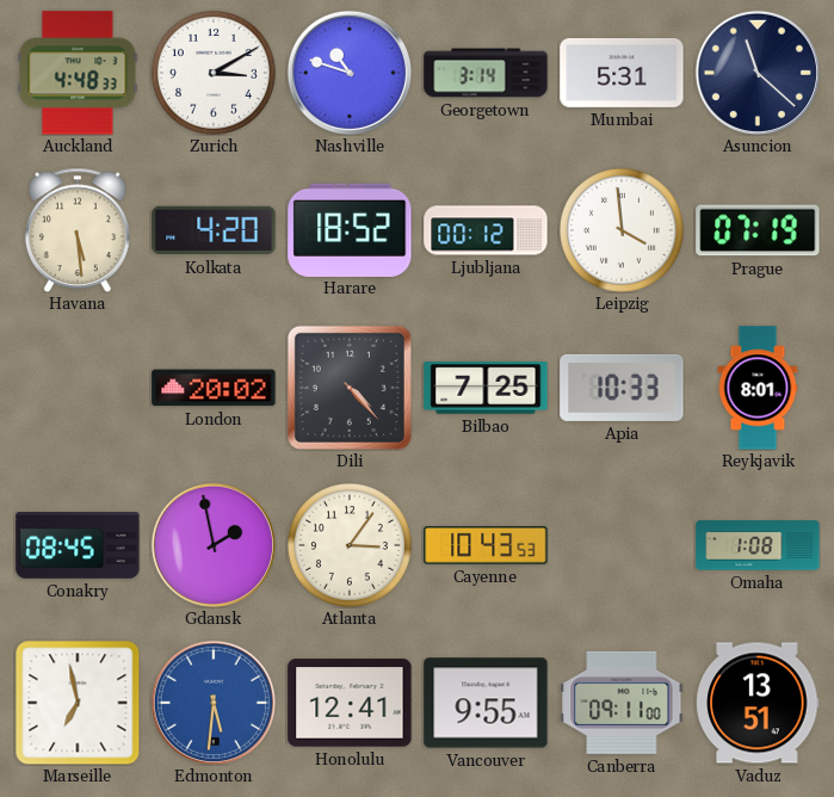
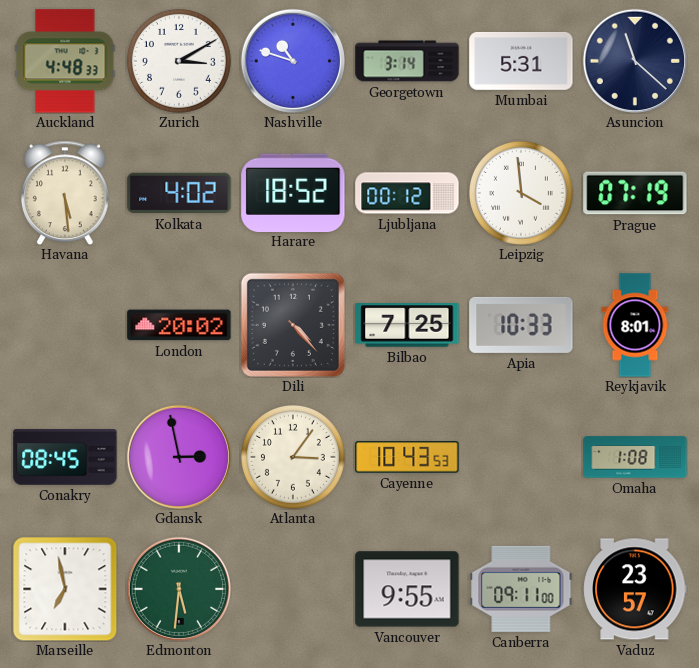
Kolkata: 4:20 -> 4:02 (179, 193)
Gdansk: 1:58 -> 2:58 (179, 457)
Edmonton dial: blue -> green (179, 589)
Honolulu: 12:41 -> none (350, 703)
Vaduz: 13:51 -> 23:57 (635, 589)
